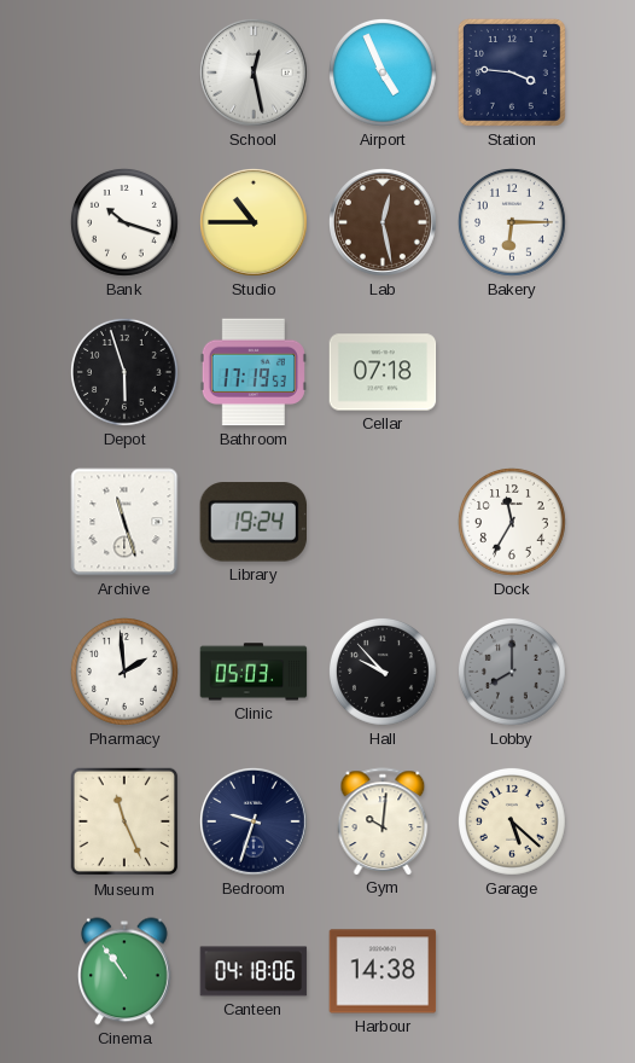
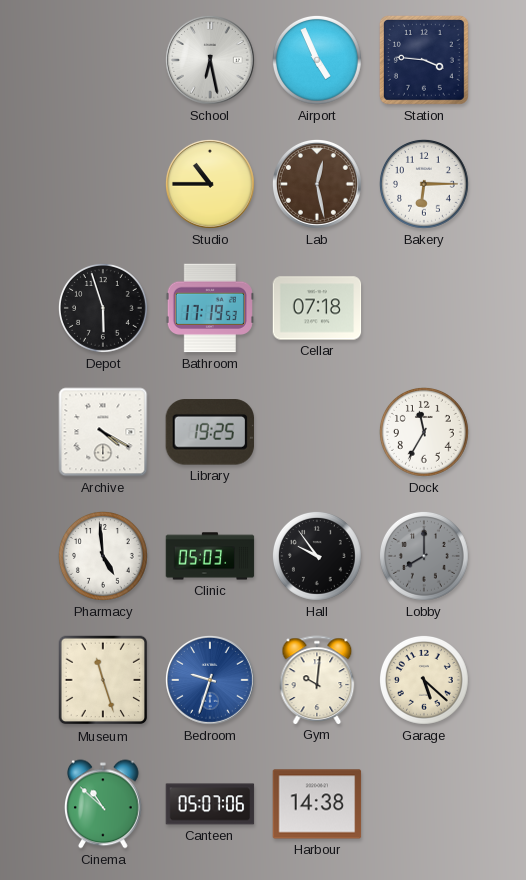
School: 12:28 -> 6:28 (211, 61)
Bank: 10:18 -> none (126, 223)
Archive: 11:27 -> 4:20 (103, 432)
Library: 19:24 -> 19:25 (209, 432)
Pharmacy: 1:59 -> 4:59 (104, 557)
Hall: 9:53 -> 9:54 (318, 557)
Museum: 11:26 -> 11:27 (103, 680)
Bedroom dial: navy -> blue (211, 681)
Cinema: 10:54 -> 10:52 (104, 804)
Canteen: 04:18 -> 05:07 (210, 804)
